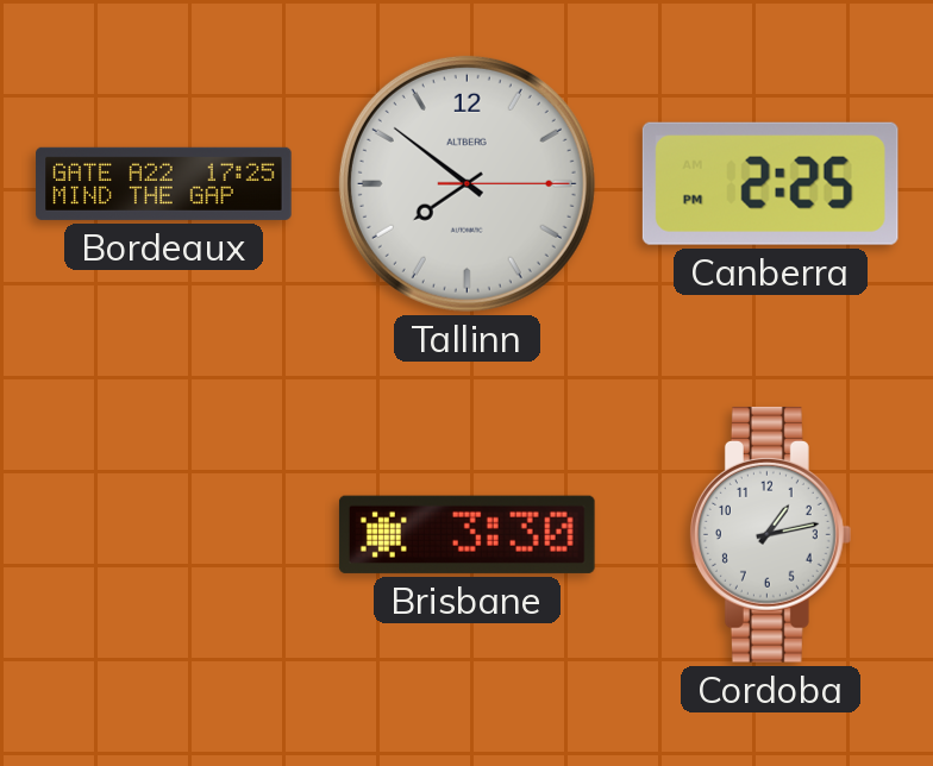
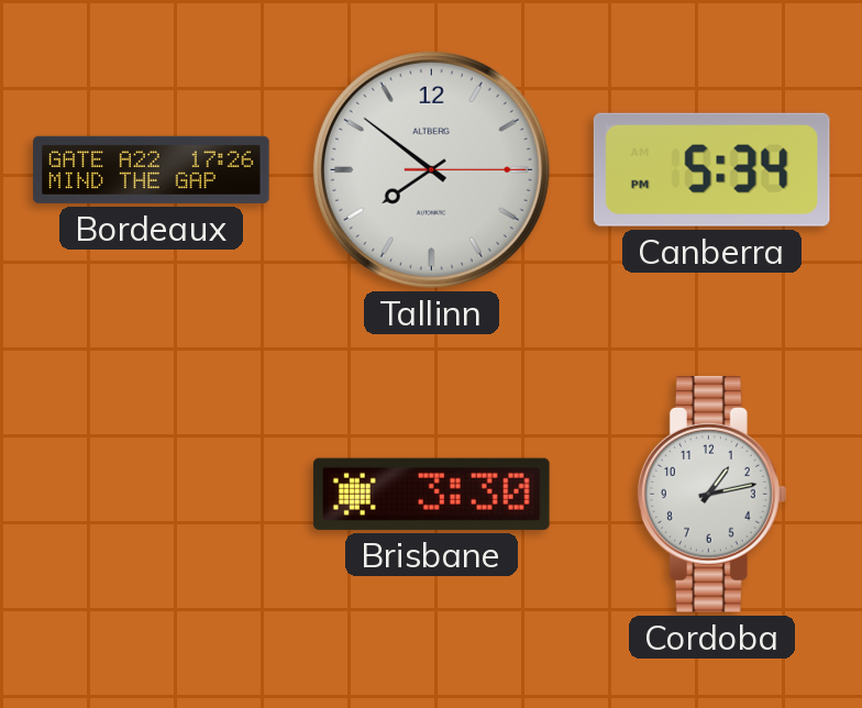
Bordeaux: 17:25 -> 17:26 (152, 169)
Canberra: 2:25 -> 5:34 (711, 169)
